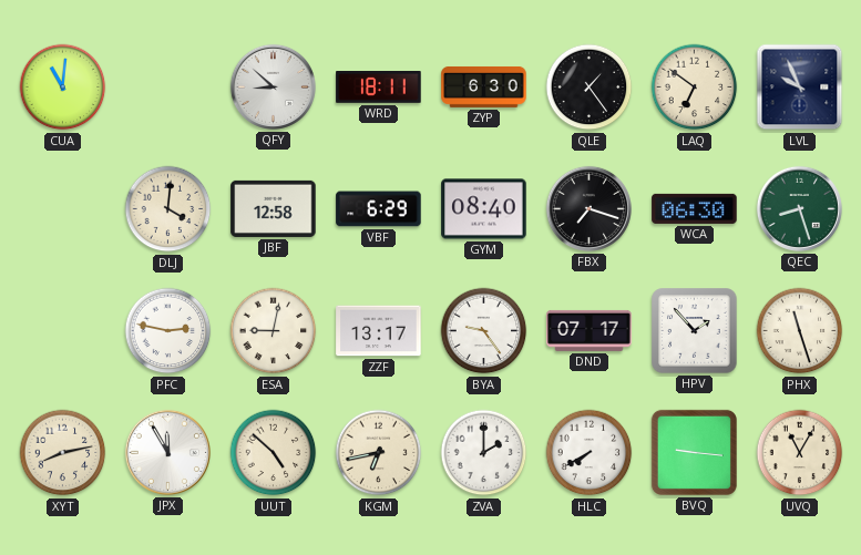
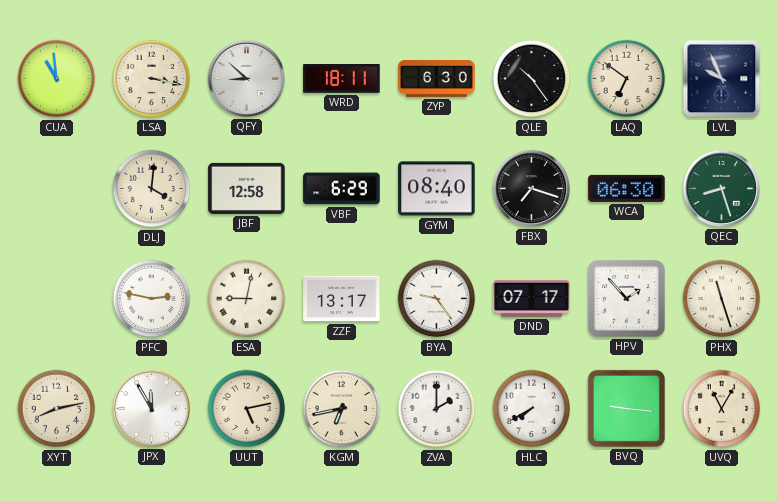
CUA: 11:01 -> 10:59 (57, 79)
LSA: none -> 3:17 (152, 79)
QLE: 1:24 -> 10:24 (532, 79)
UUT: 4:52 -> 5:13 (247, 409)
